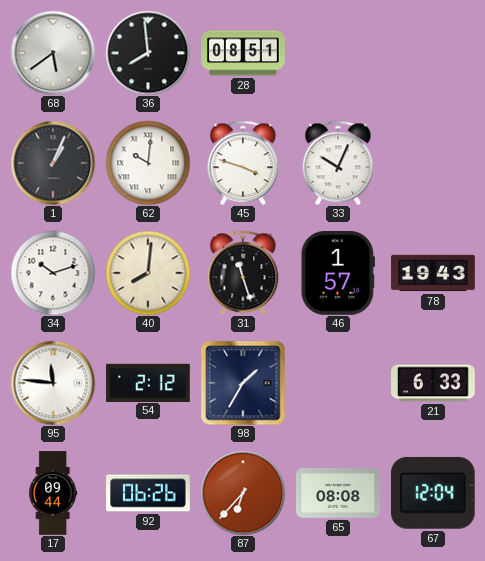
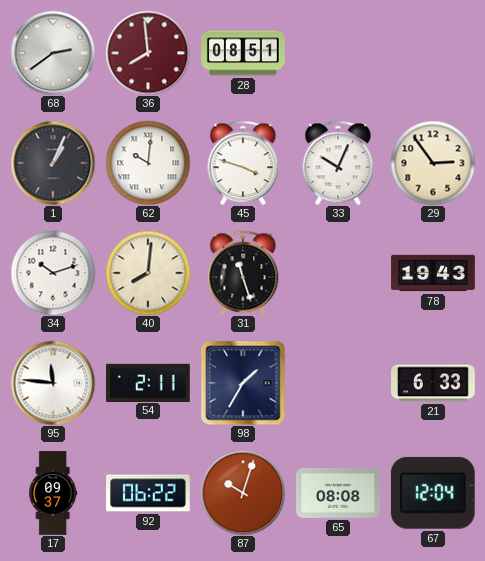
68: 5:39 -> 2:39 (53, 53)
36 dial: black -> burgundy (148, 53)
29: none -> 2:54 (433, 163)
46: 1:57 -> none (338, 274)
54: 2:12 -> 2:11 (148, 382)
17: 09:44 -> 09:37 (53, 493)
92: 06:26 -> 06:22 (148, 493)
87: 6:37 -> 10:03 (243, 493)
